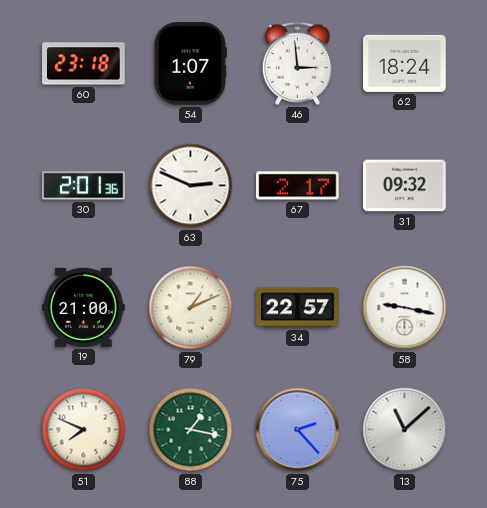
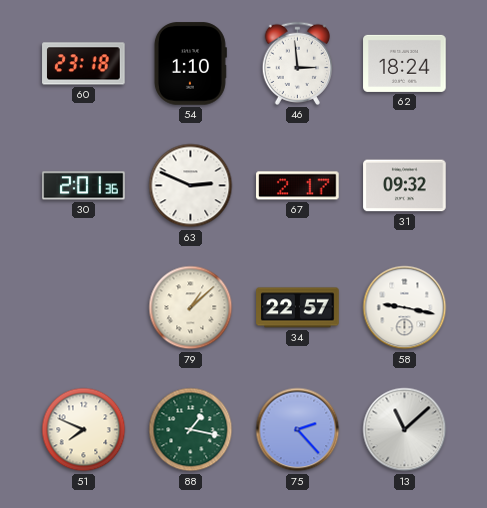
54: 1:07 -> 1:10 (190, 64)
19: 21:00 -> none (84, 307)
79: 1:11 -> 1:08 (191, 308)
